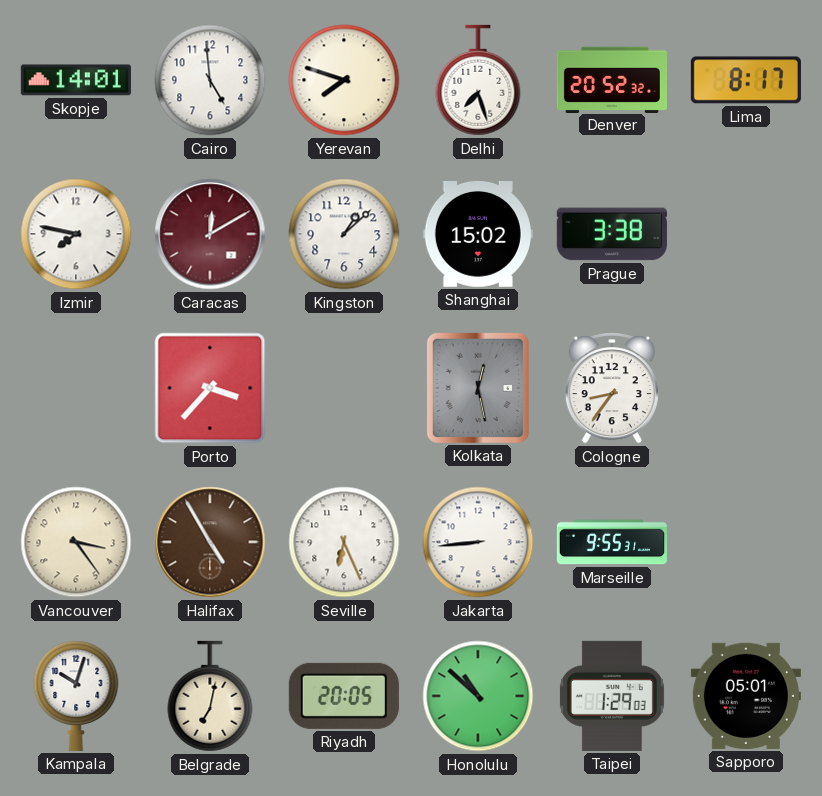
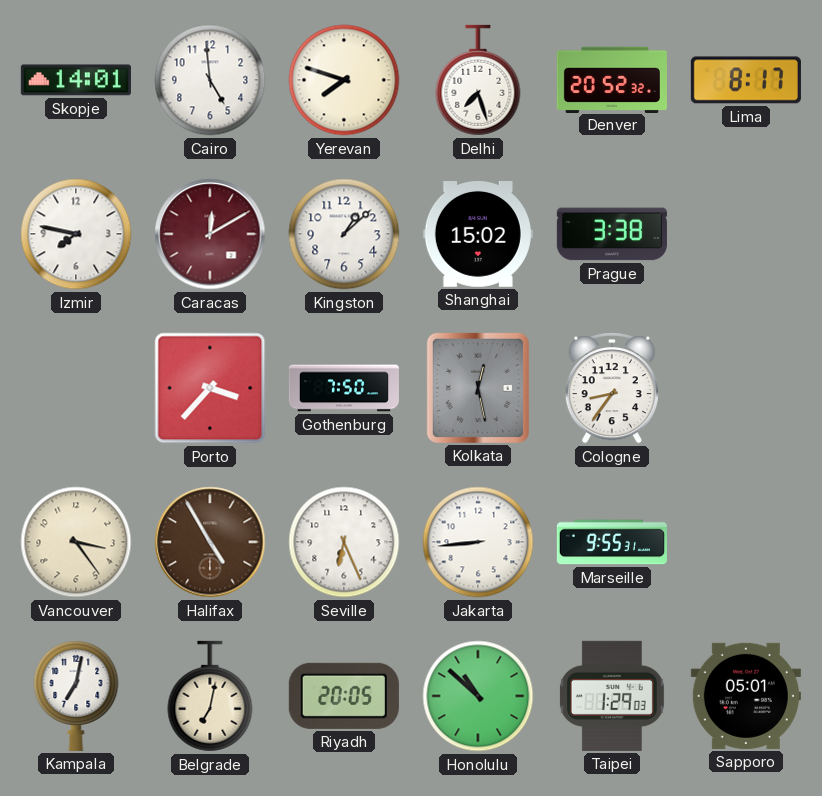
Gothenburg: none -> 7:50 (344, 388)
Kampala: 10:03 -> 7:02 (76, 695)
